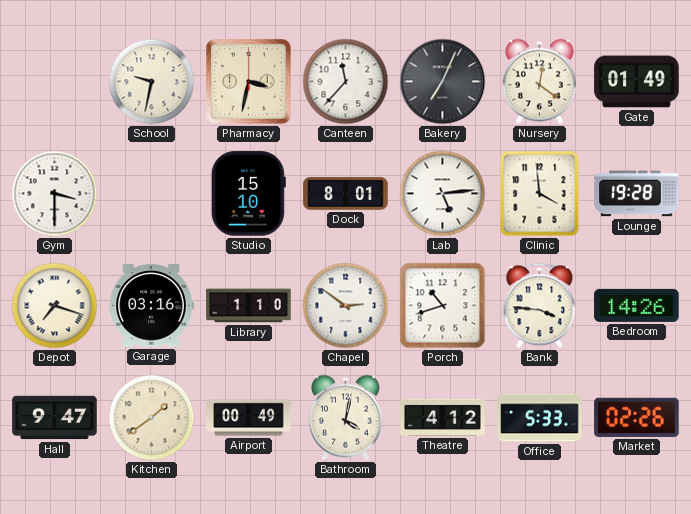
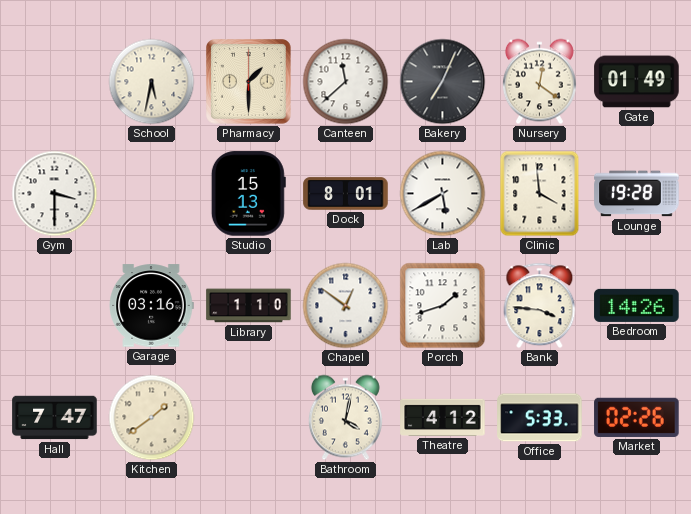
School: 9:32 -> 5:32 (152, 82)
Pharmacy: 3:32 -> 1:30 (249, 82)
Canteen: 11:37 -> 11:38 (346, 82)
Studio: 15:10 -> 15:13 (248, 194)
Lab: 5:14 -> 5:40 (443, 194)
Depot: 7:18 -> none (55, 306)
Chapel: 2:51 -> 12:51 (346, 306)
Porch: 10:42 -> 1:42 (443, 306)
Hall: 9:47 -> 7:47 (55, 418)
Airport: 00:49 -> none (249, 418)
